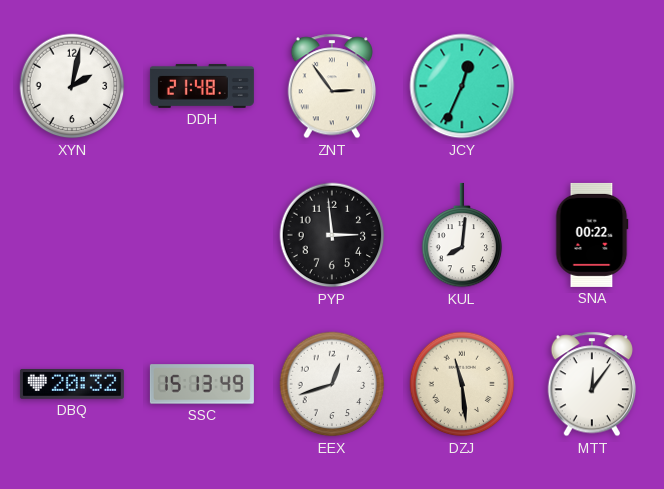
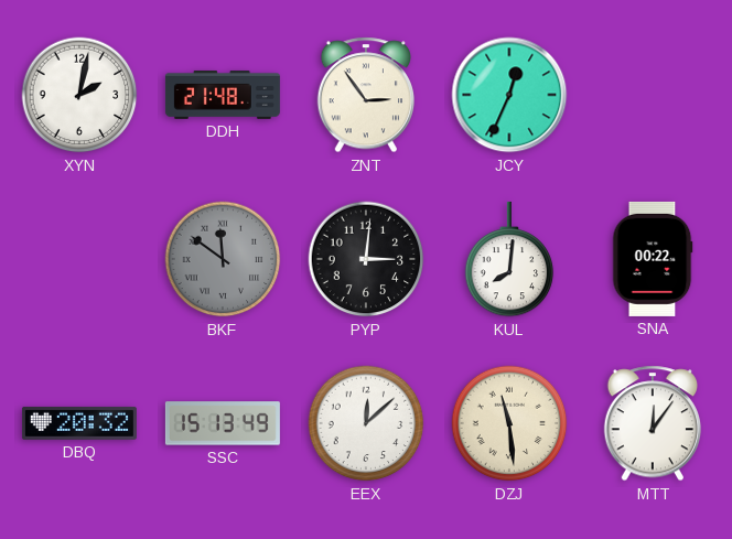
BKF: none -> 11:51 (223, 259)
PYP: 2:59 -> 3:01 (366, 259)
EEX: 12:42 -> 12:08 (366, 423)
